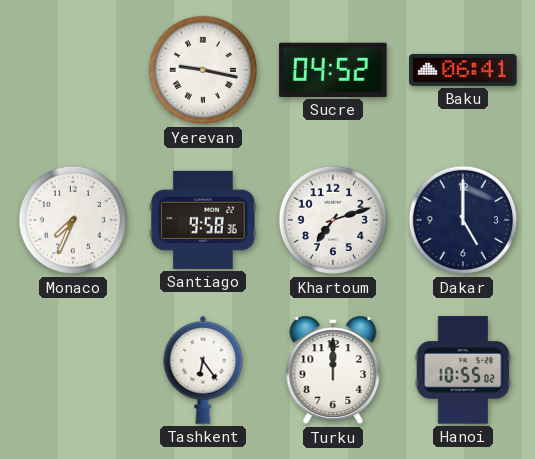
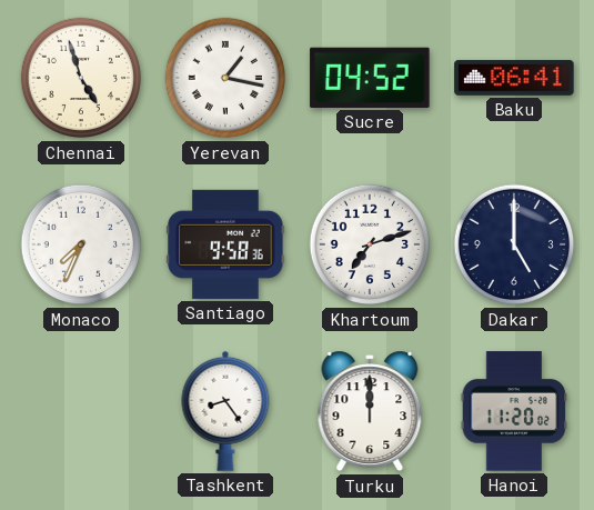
Chennai: none -> 4:57 (81, 78)
Yerevan: 9:17 -> 1:17 (225, 78)
Tashkent: 6:24 -> 8:24 (225, 411)
Hanoi: 10:55 -> 11:20 (514, 411)
